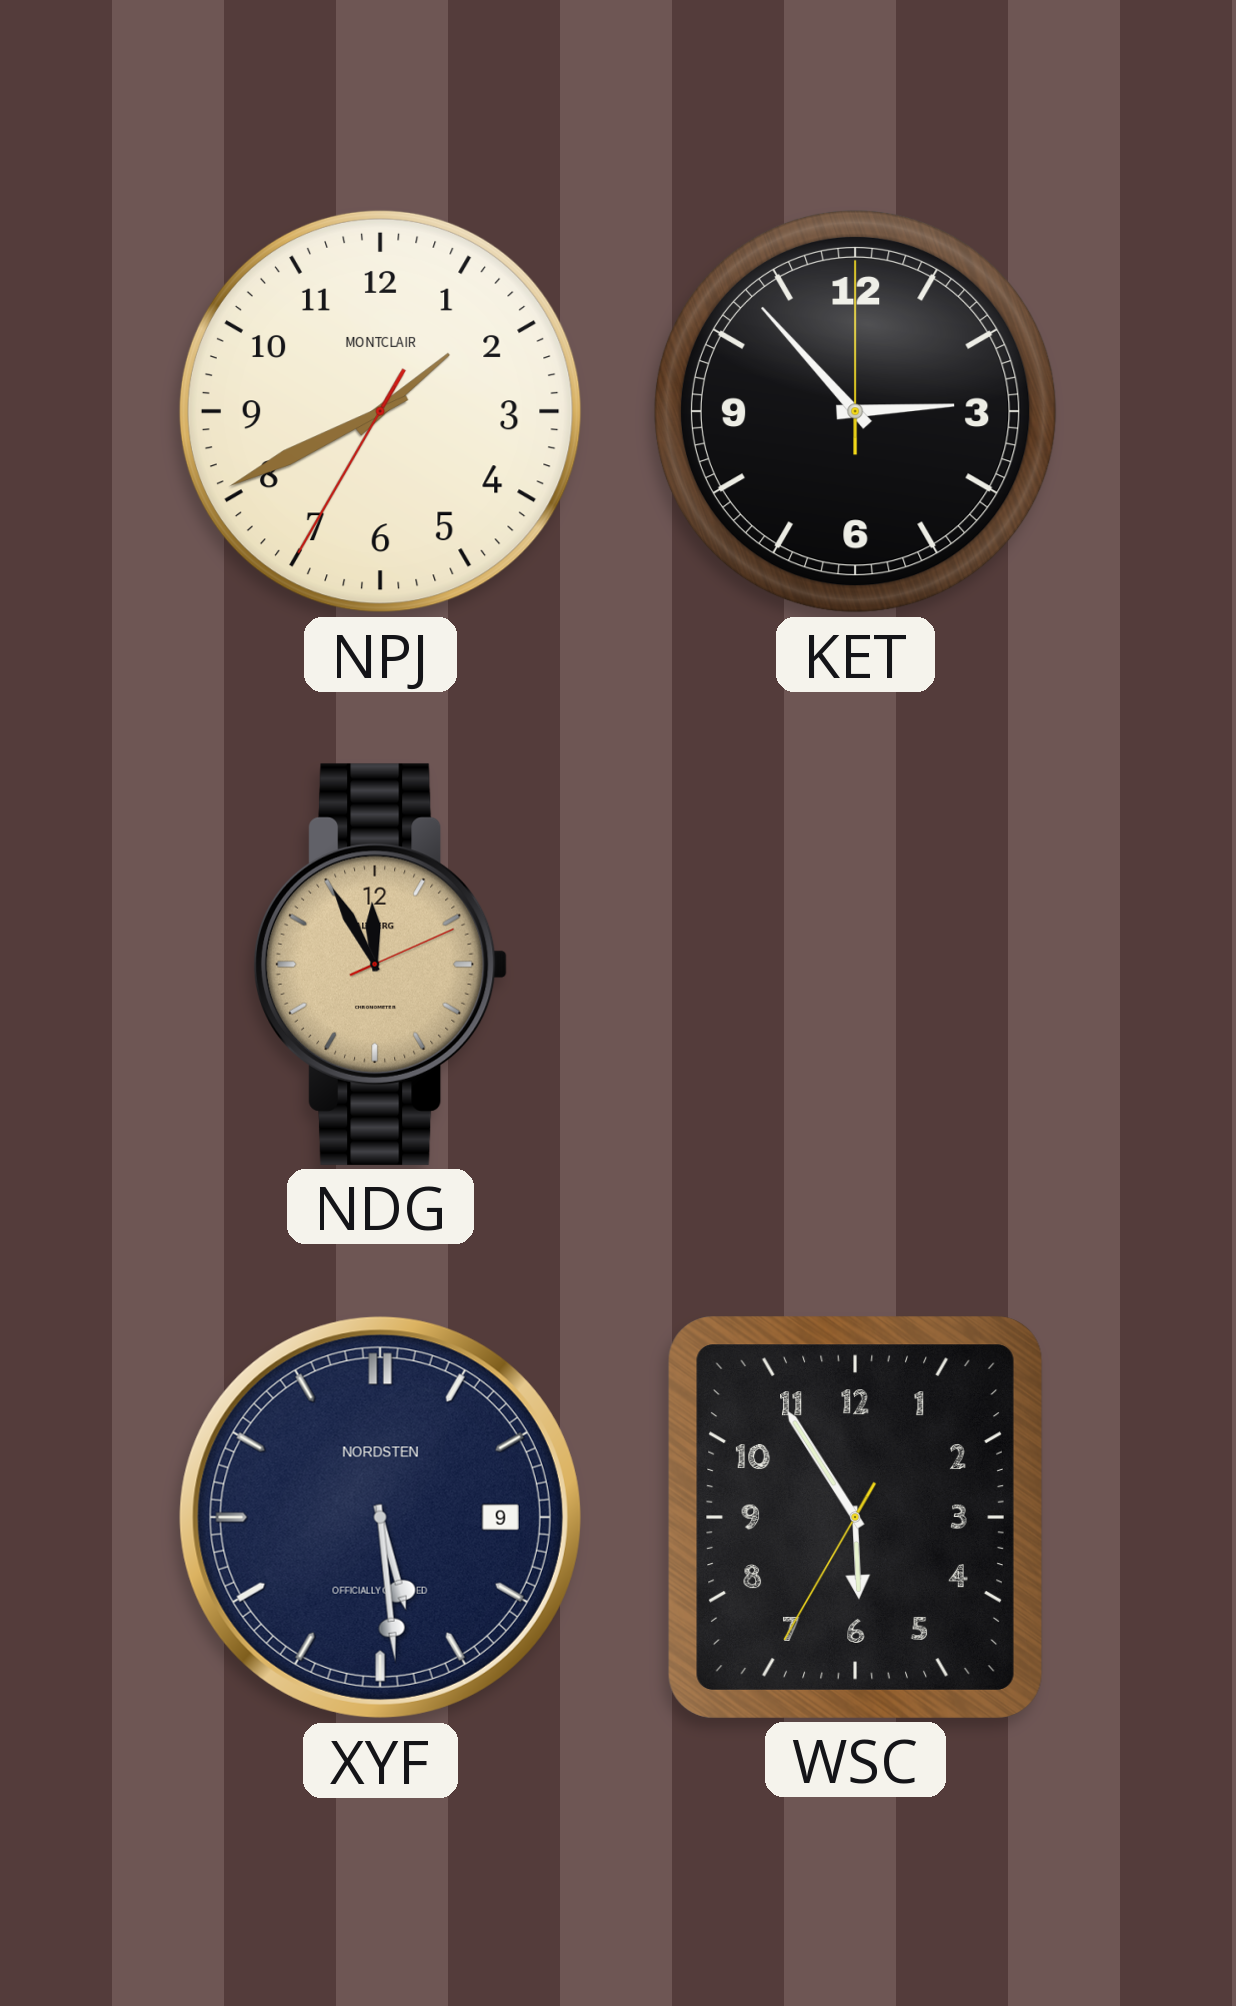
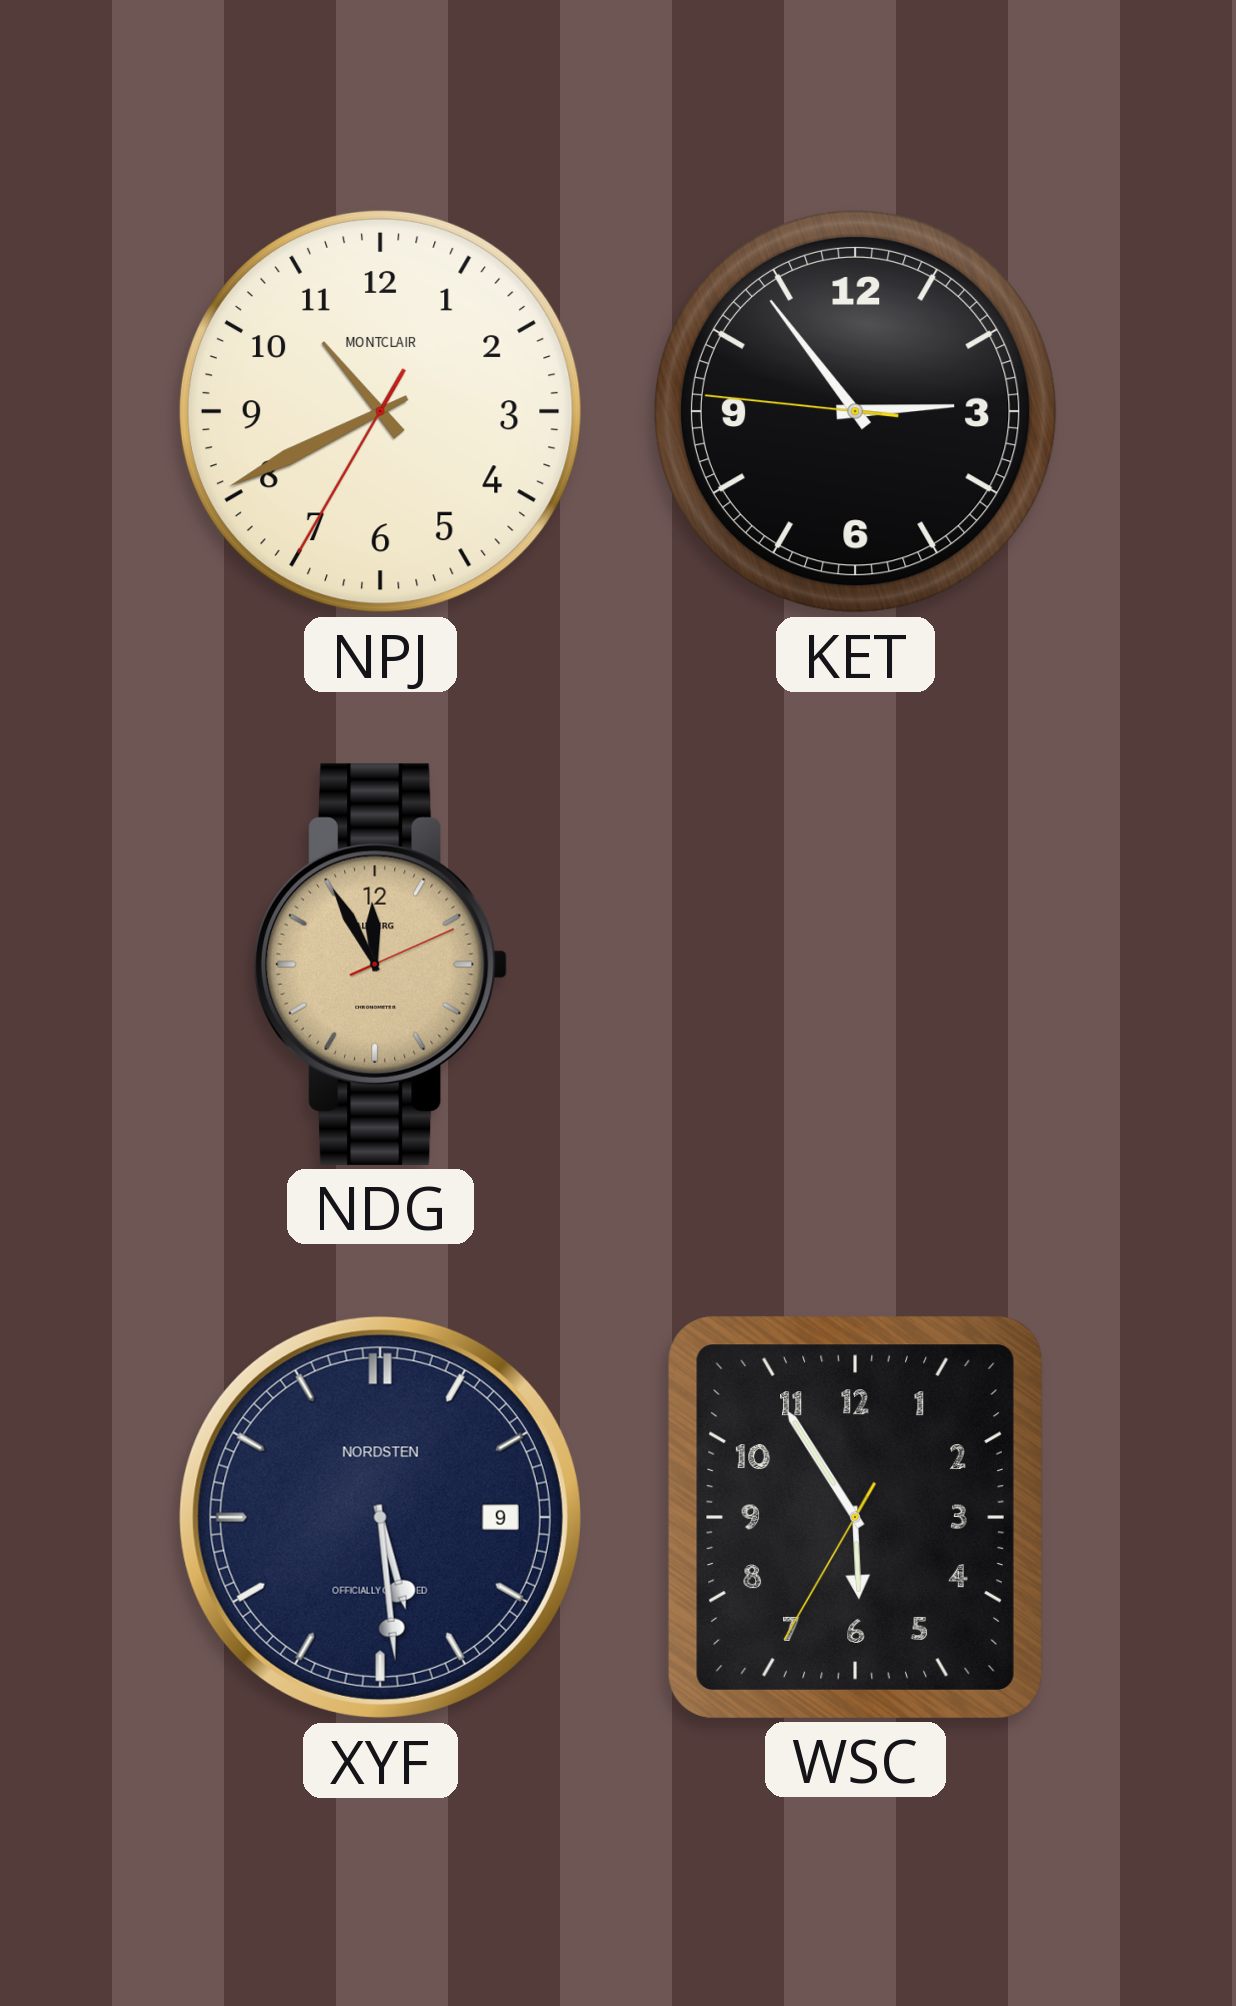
NPJ: 1:40 -> 10:40 (380, 411)
KET: 2:53:00 -> 2:53:46 (855, 411)
